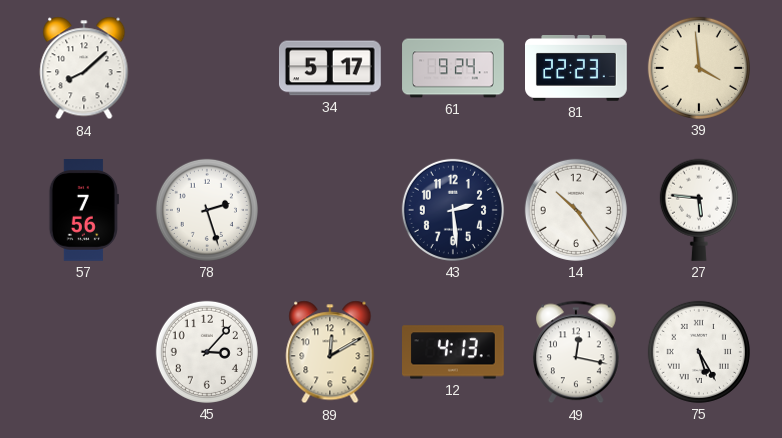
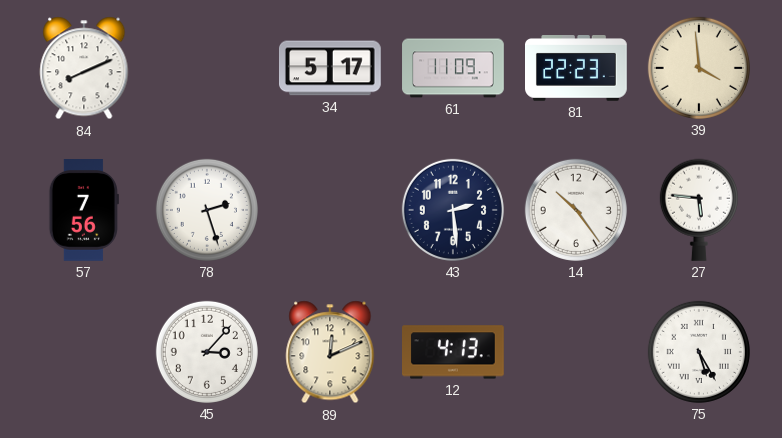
84: 8:08 -> 8:11 (84, 68)
61: 9:24 -> 11:09 (453, 68)
89: 12:10 -> 12:11 (330, 352)
49: 12:17 -> none (577, 352)
